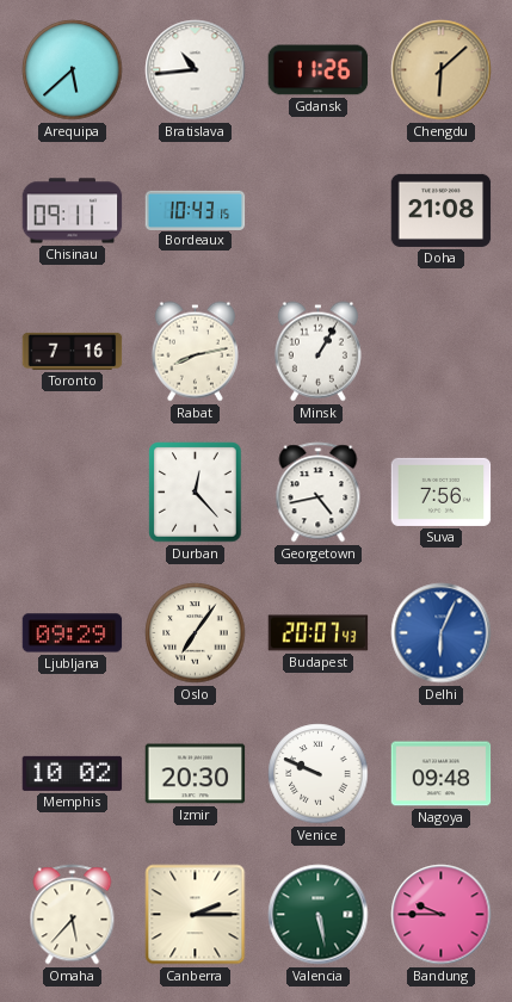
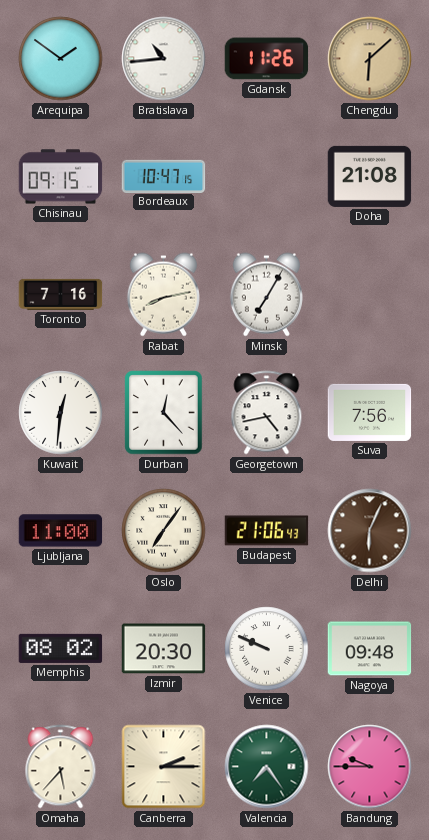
Arequipa: 5:38 -> 1:51 (61, 59)
Chisinau: 09:11 -> 09:15 (61, 177)
Bordeaux: 10:43 -> 10:47 (164, 176)
Minsk: 1:05 -> 7:05 (266, 295)
Kuwait: none -> 12:31 (61, 413)
Ljubljana: 09:29 -> 11:00 (61, 531)
Budapest: 20:07 -> 21:06 (267, 531)
Delhi dial: blue -> brown (370, 531)
Memphis: 10:02 -> 08:02 (61, 648)
Valencia: 5:28 -> 7:24 (267, 767)
